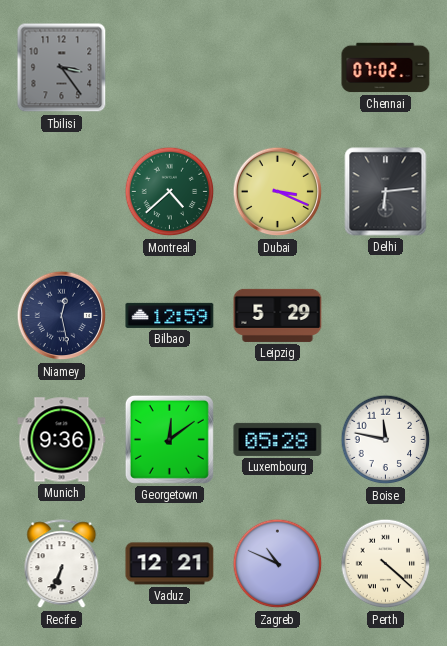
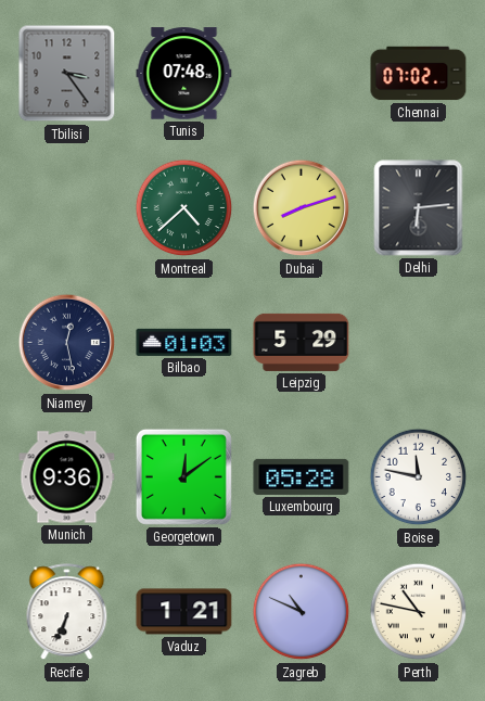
Tunis: none -> 07:48 (184, 74)
Dubai: 3:19 -> 8:12 (302, 208)
Bilbao: 12:59 -> 01:03 (184, 342)
Vaduz: 12:21 -> 1:21 (184, 612)
Perth: 4:22 -> 10:47 (419, 612)
